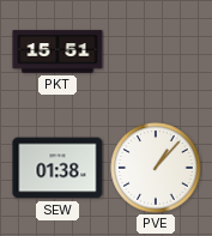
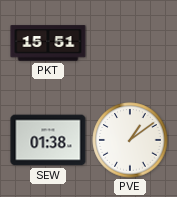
PVE: 1:07 -> 1:09 (130, 140)
